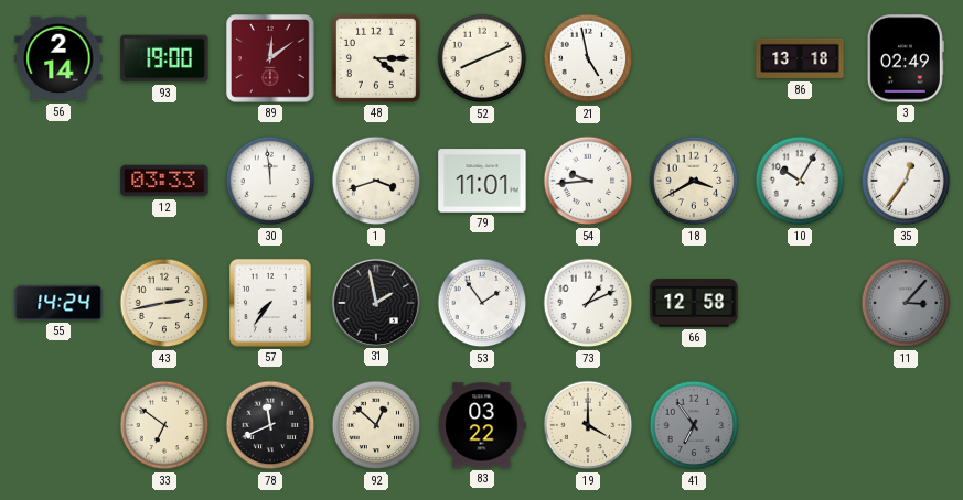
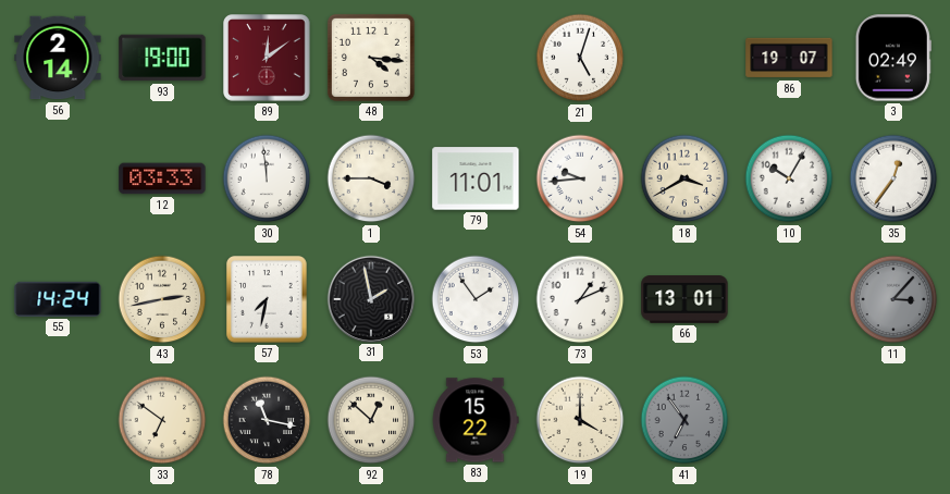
48: 4:15 -> 4:16 (371, 58)
52: 8:11 -> none (482, 58)
21: 4:58 -> 5:03 (580, 58)
86: 13:18 -> 19:07 (789, 58)
1: 3:42 -> 3:45 (371, 178)
57: 7:36 -> 7:32 (268, 299)
66: 12:58 -> 13:01 (684, 299)
78: 11:41 -> 11:17 (267, 420)
83: 03:22 -> 15:22 (476, 420)
